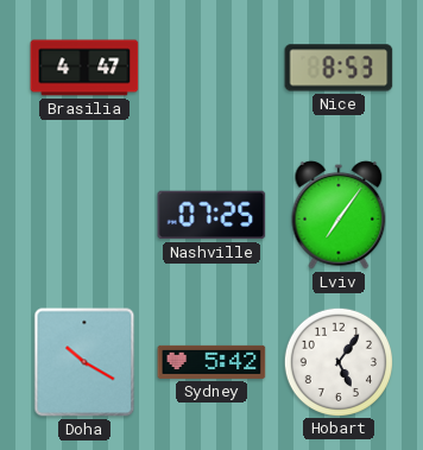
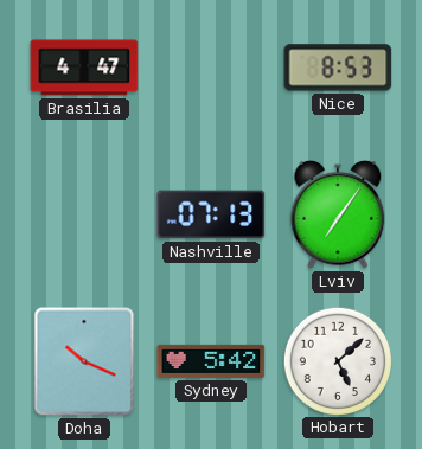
Nashville: 07:25 -> 07:13 (211, 214)
Doha: 10:20 -> 10:19 (84, 361)
Hobart: 5:06 -> 5:08 (337, 360)
